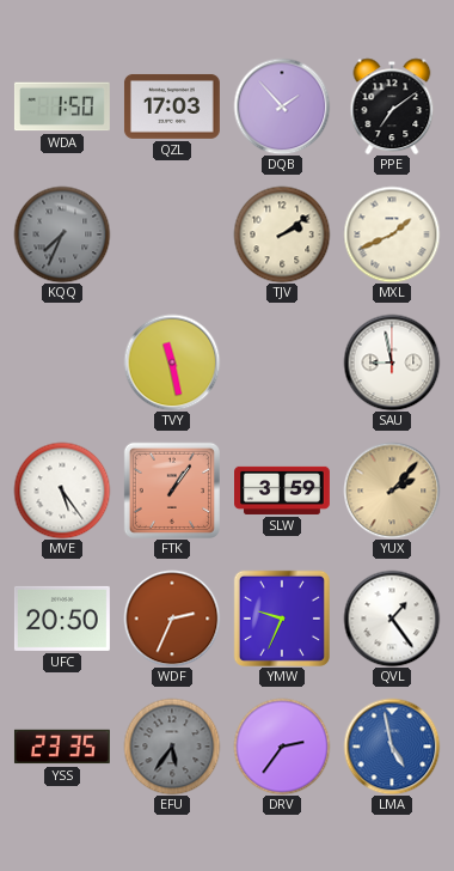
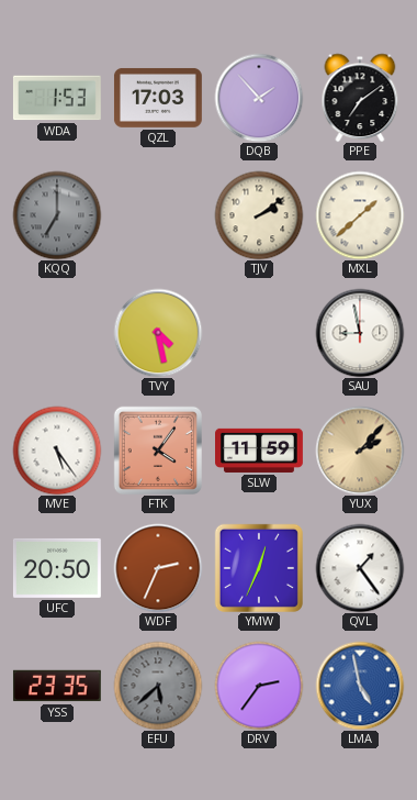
WDA: 1:50 -> 1:53 (57, 98)
KQQ: 7:34 -> 7:00 (57, 215)
MXL: 1:41 -> 1:38 (360, 215)
TVY: 11:28 -> 4:28 (158, 333)
FTK: 1:06 -> 4:06 (158, 451)
SLW: 3:59 -> 11:59 (260, 451)
YMW: 9:34 -> 12:34 (259, 568)
EFU: 5:36 -> 5:38 (158, 686)
